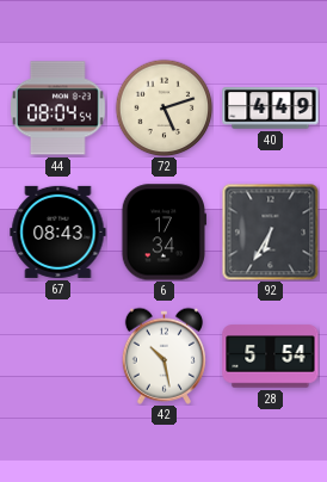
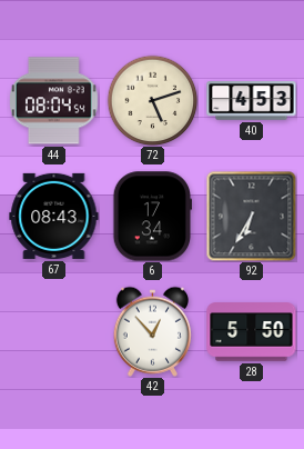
40: 4:49 -> 4:53 (252, 101)
42: 10:28 -> 12:53 (152, 331)
28: 5:54 -> 5:50 (252, 332)
